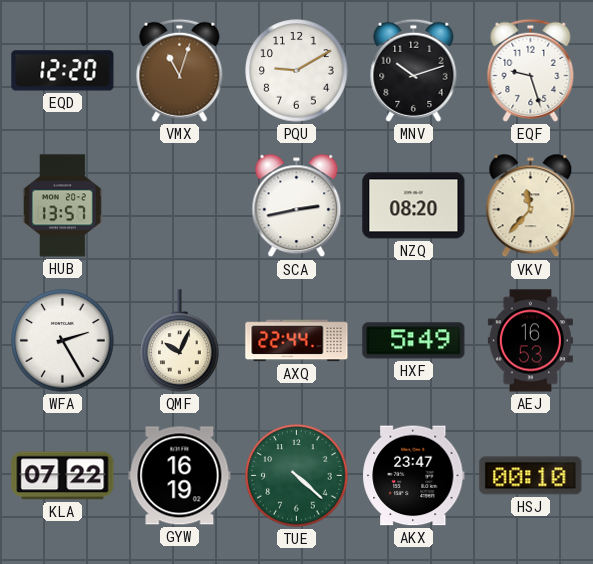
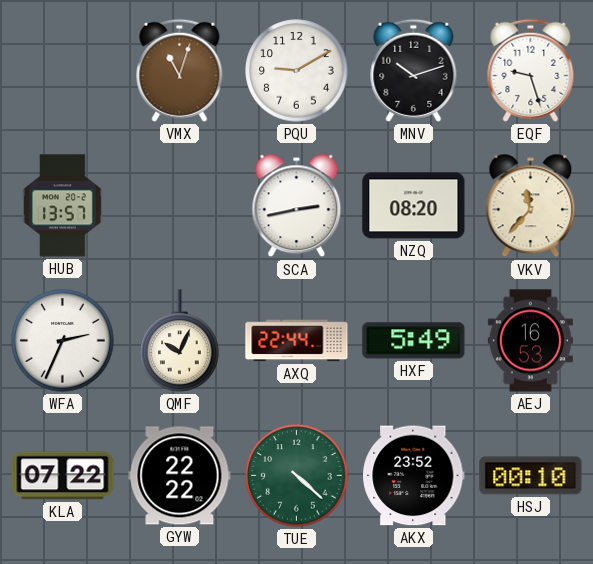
EQD: 12:20 -> none (63, 71)
WFA: 2:25 -> 2:34 (63, 341)
GYW: 16:19 -> 22:22 (180, 476)
AKX: 23:47 -> 23:52 (414, 476)
